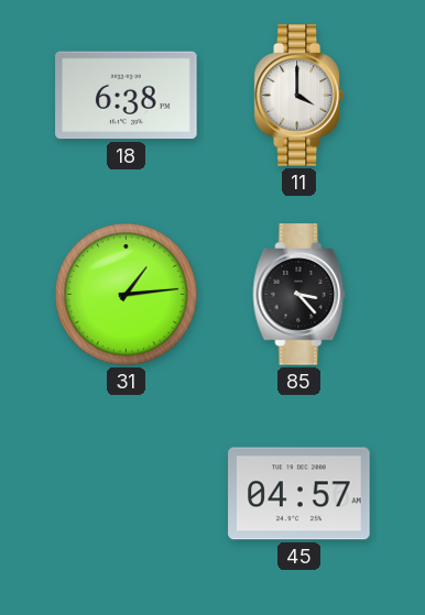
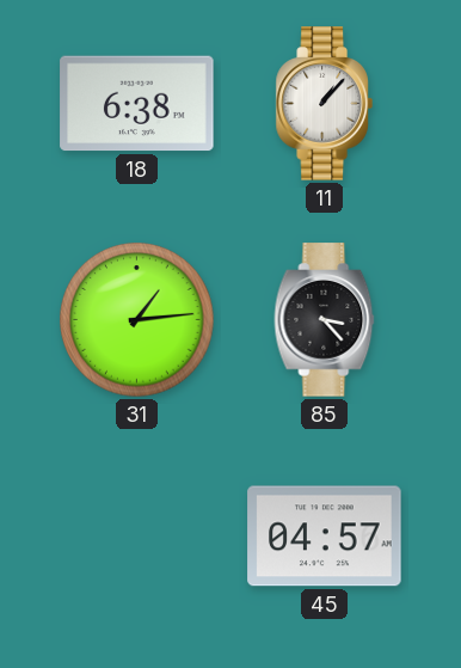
11: 4:00 -> 1:07 (324, 104)
